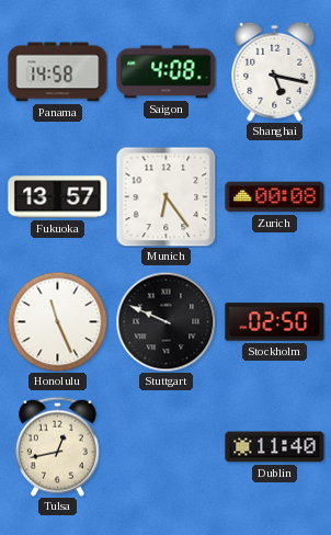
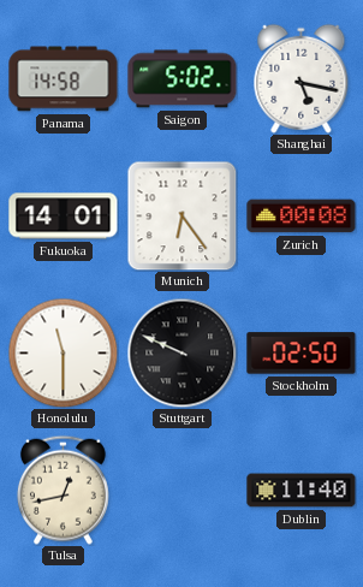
Saigon: 4:08 -> 5:02 (183, 79)
Fukuoka: 13:57 -> 14:01 (64, 217)
Honolulu: 11:26 -> 11:30 (63, 352)
